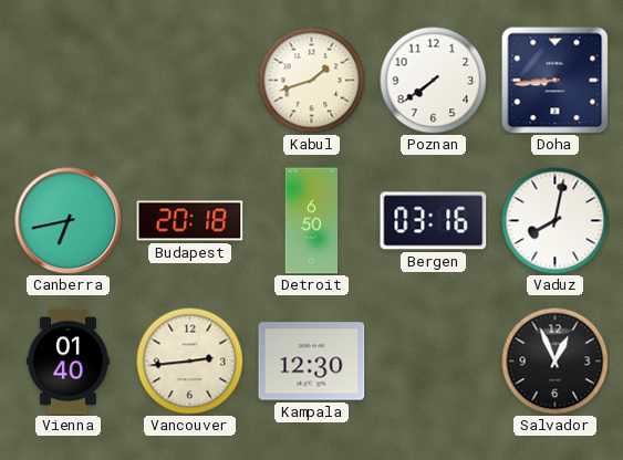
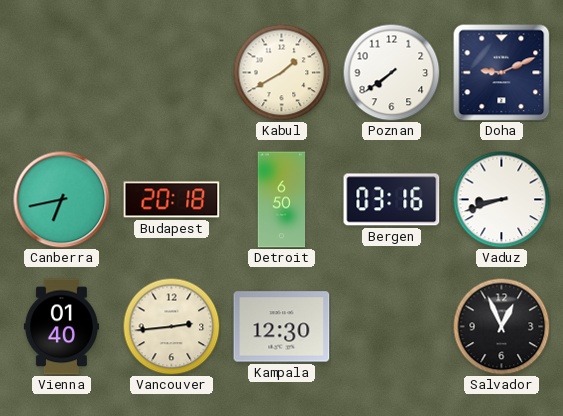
Kabul: 1:42 -> 1:40 (281, 72)
Doha: 8:44 -> 9:11 (502, 73)
Vaduz: 8:02 -> 8:42 (501, 199)
